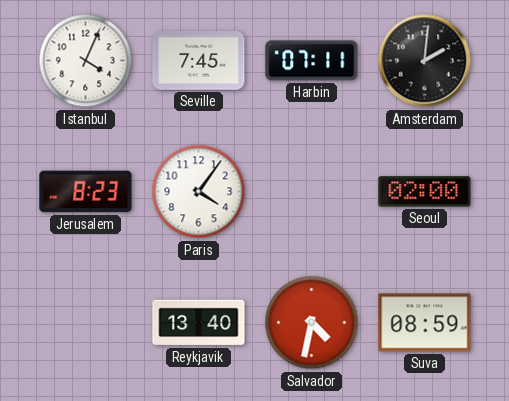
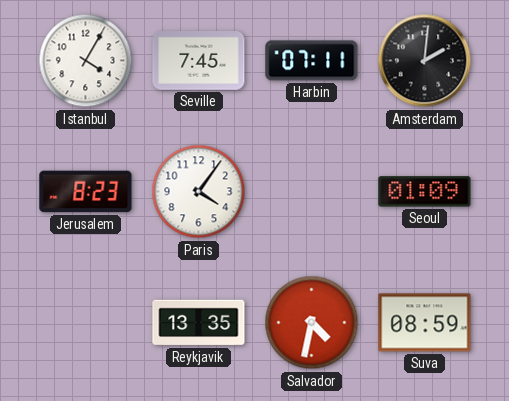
Istanbul: 4:04 -> 4:05 (86, 61)
Seoul: 02:00 -> 01:09 (425, 192)
Reykjavik: 13:40 -> 13:35 (199, 323)
